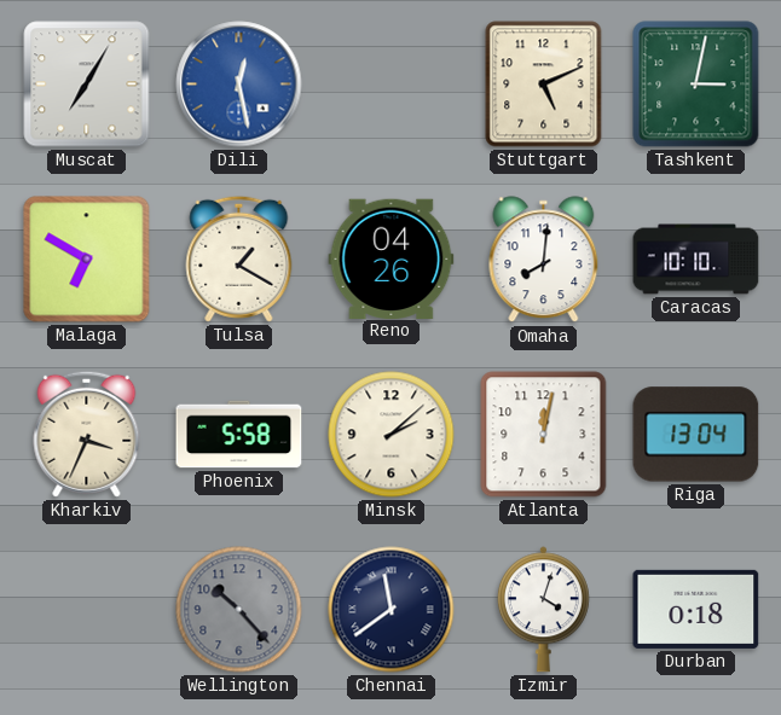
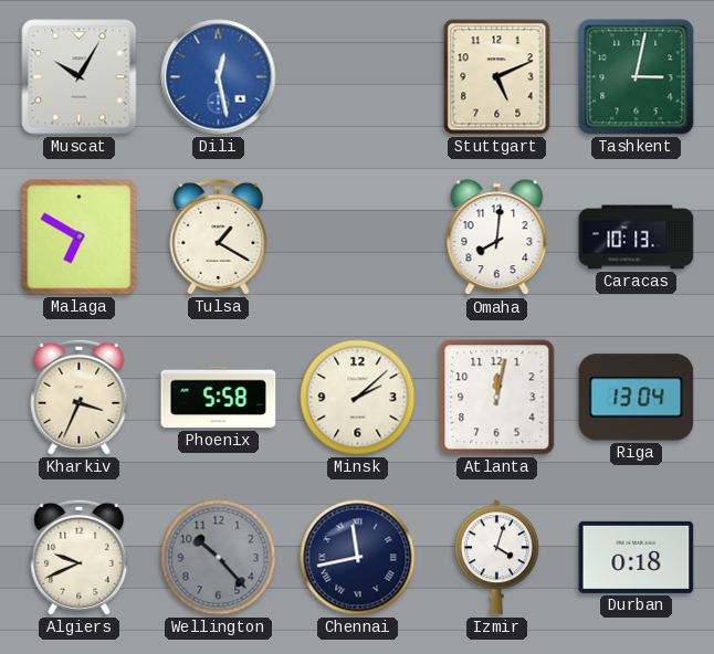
Muscat: 7:05 -> 10:05 (80, 77)
Reno: 04:26 -> none (392, 258)
Caracas: 10:10 -> 10:13 (637, 238)
Algiers: none -> 9:41 (80, 557)
Chennai: 11:39 -> 11:43 (358, 558)
